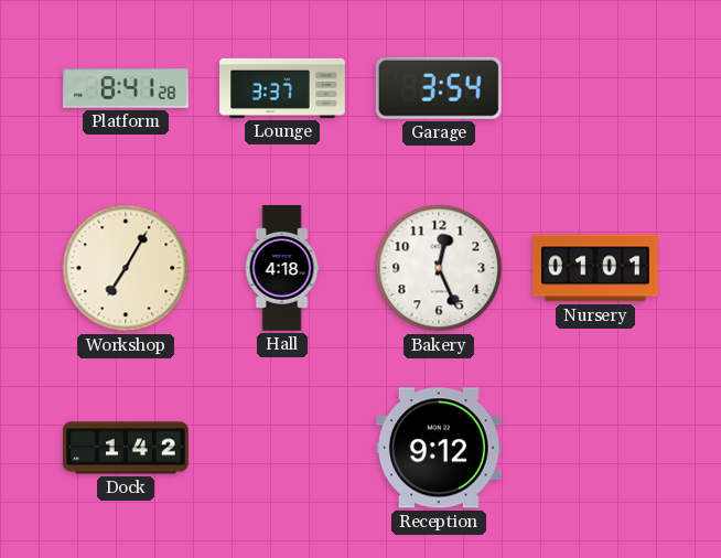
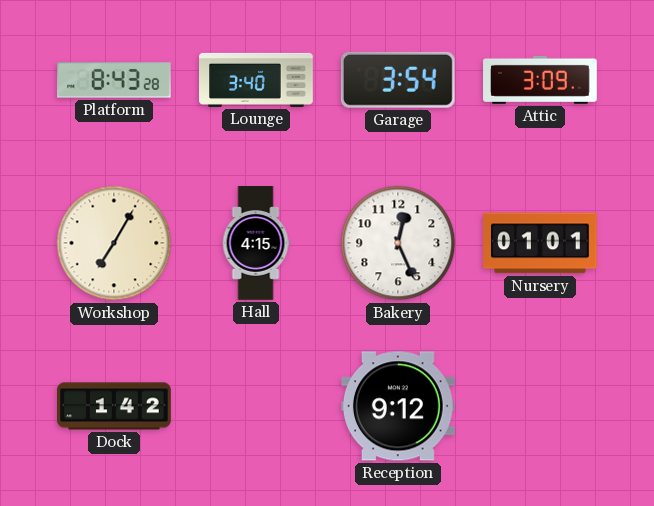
Platform: 8:41 -> 8:43 (115, 80)
Lounge: 3:37 -> 3:40 (256, 80)
Attic: none -> 3:09 (540, 80)
Hall: 4:18 -> 4:15 (256, 243)
